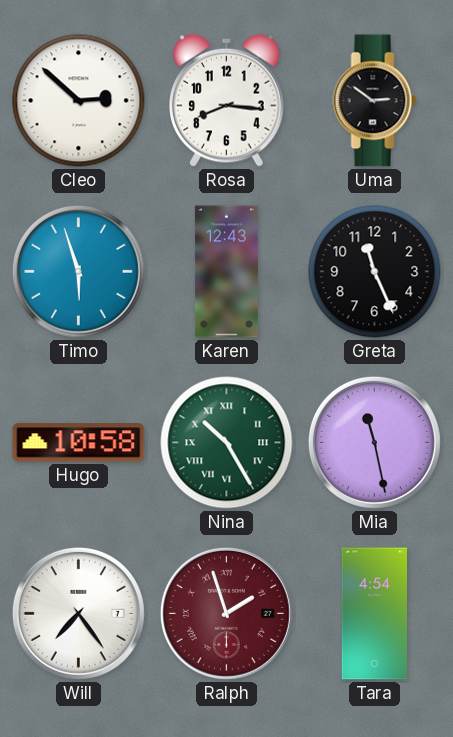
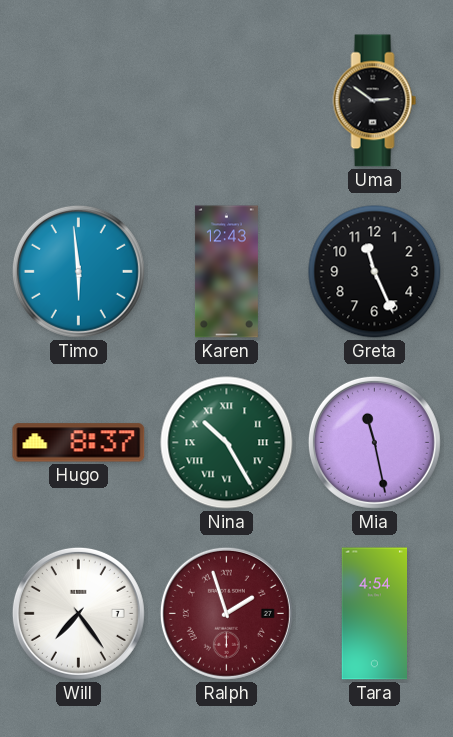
Cleo: 2:52 -> none (79, 101)
Rosa: 8:16 -> none (227, 100)
Timo: 5:57 -> 5:59 (78, 271)
Hugo: 10:58 -> 8:37 (79, 443)
